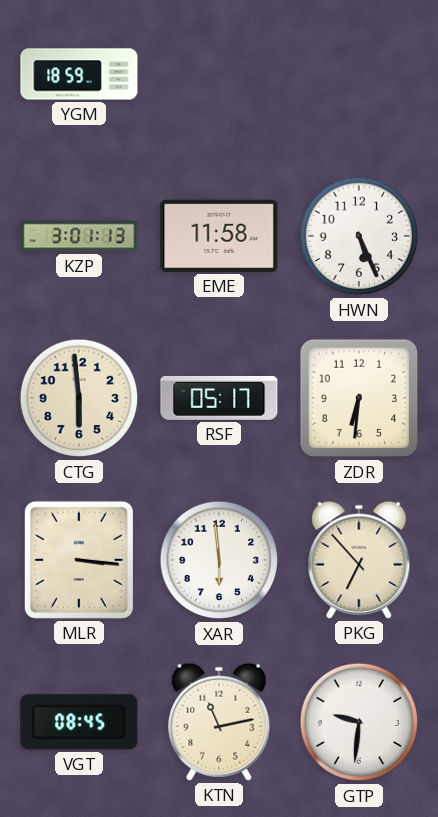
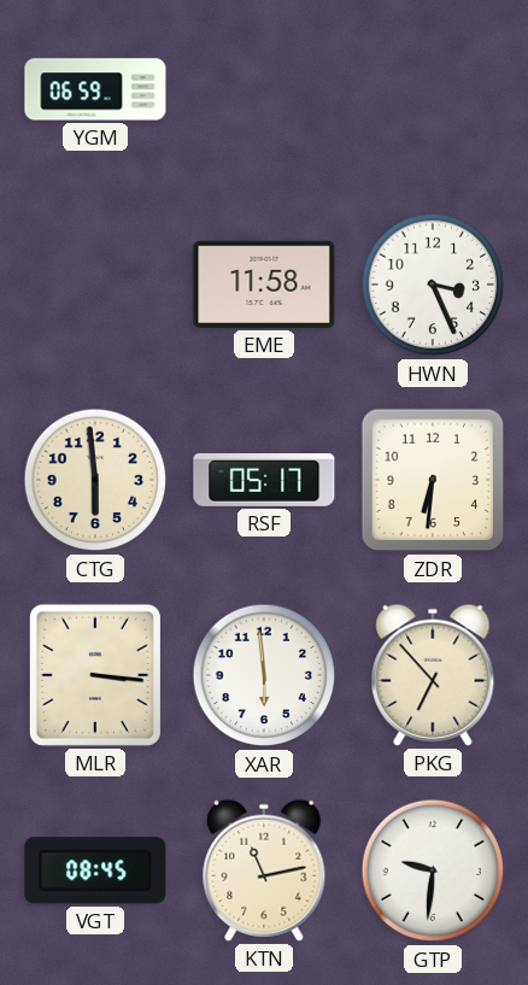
YGM: 18:59 -> 06:59 (95, 89)
KZP: 3:01 -> none (79, 236)
HWN: 5:26 -> 3:26 (433, 285)
